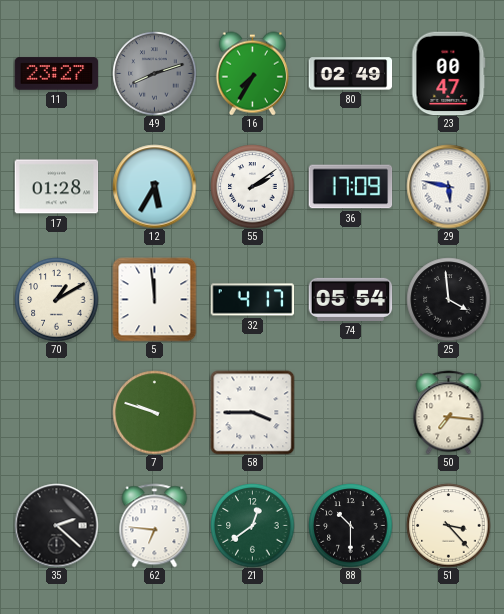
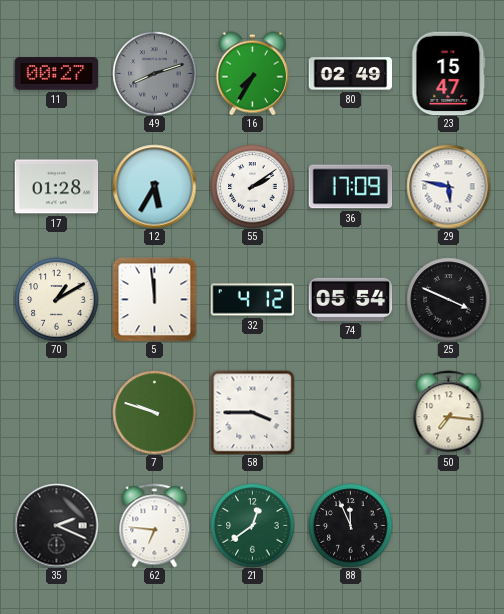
11: 23:27 -> 00:27 (56, 74)
23: 00:47 -> 15:47 (449, 73)
32: 4:17 -> 4:12 (252, 300)
25: 3:59 -> 3:49 (448, 299)
35: 2:22 -> 2:19 (56, 525)
88: 10:30 -> 11:56 (350, 525)
51: 3:23 -> none (448, 525)
